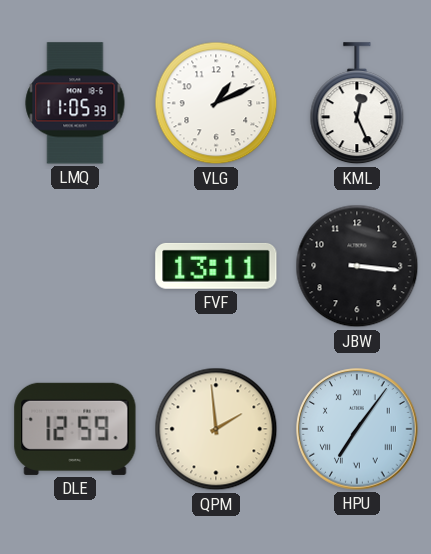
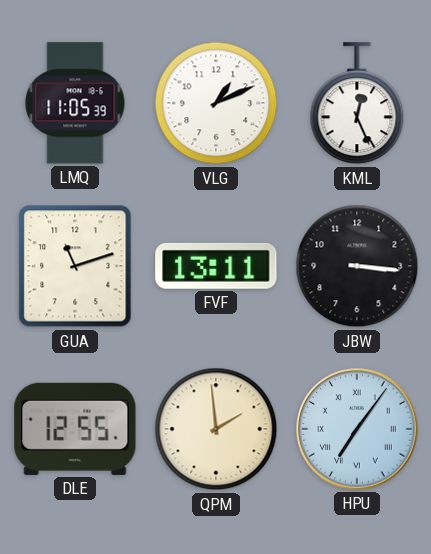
GUA: none -> 11:12 (75, 266)
DLE: 12:59 -> 12:55 (75, 429)
